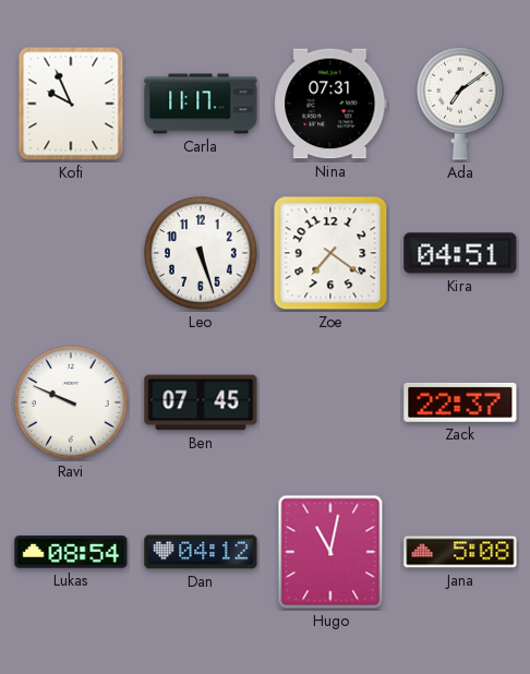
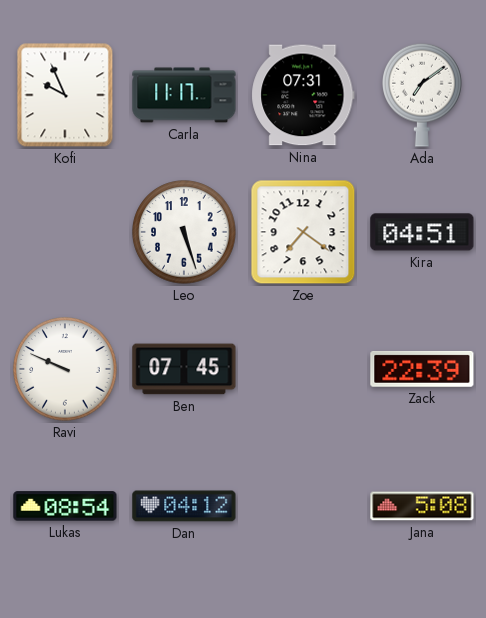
Zack: 22:37 -> 22:39 (422, 369)
Hugo: 11:02 -> none (330, 552)
